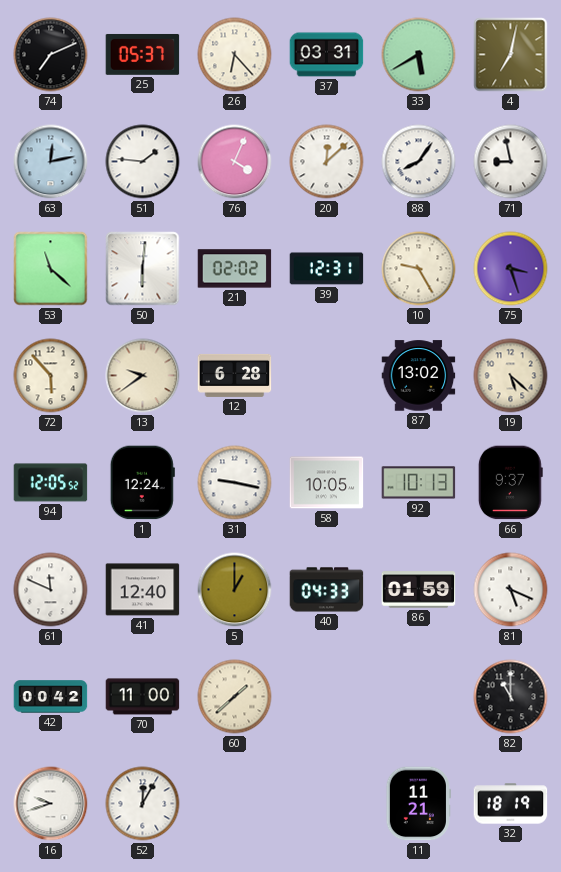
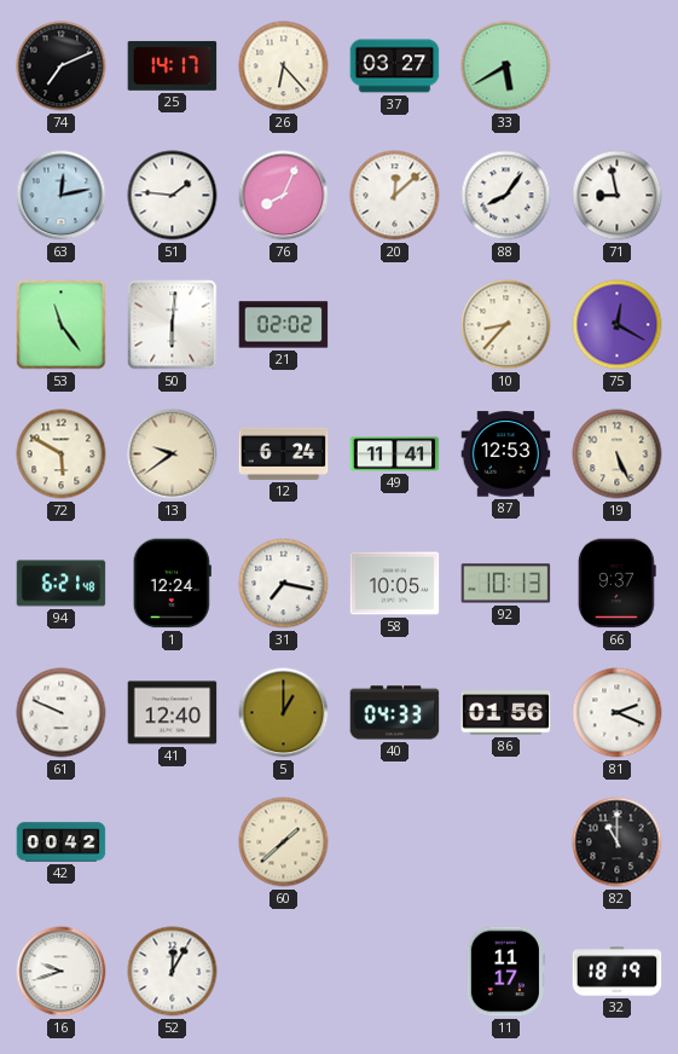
25: 05:37 -> 14:17 (173, 65)
37: 03:31 -> 03:27 (395, 66)
4: 7:02 -> none (511, 55)
76: 4:04 -> 8:04 (284, 196)
53: 11:22 -> 11:24 (62, 325)
39: 12:31 -> none (327, 269)
10: 9:25 -> 8:37 (506, 325)
75: 3:27 -> 12:20 (618, 325)
72: 5:53 -> 5:50 (62, 454)
12: 6:28 -> 6:24 (284, 453)
49: none -> 11:41 (395, 454)
87: 13:02 -> 12:53 (506, 454)
19: 5:22 -> 5:26 (618, 454)
94: 12:05 -> 6:21 (62, 584)
31: 9:17 -> 7:17 (284, 584)
61: 11:49 -> 9:49 (62, 713)
86: 01:59 -> 01:56 (506, 713)
81: 5:19 -> 2:19 (618, 713)
70: 11:00 -> none (143, 697)
11: 11:21 -> 11:17 (505, 972)
